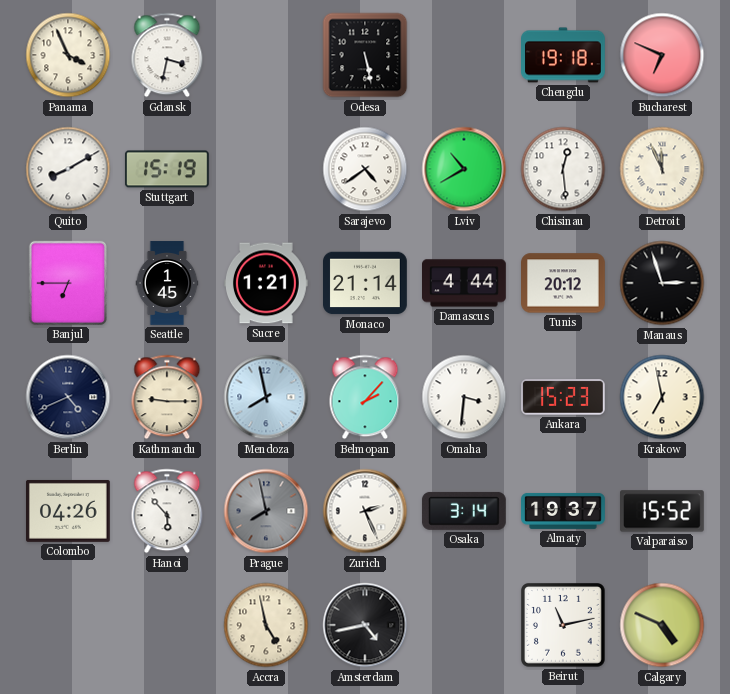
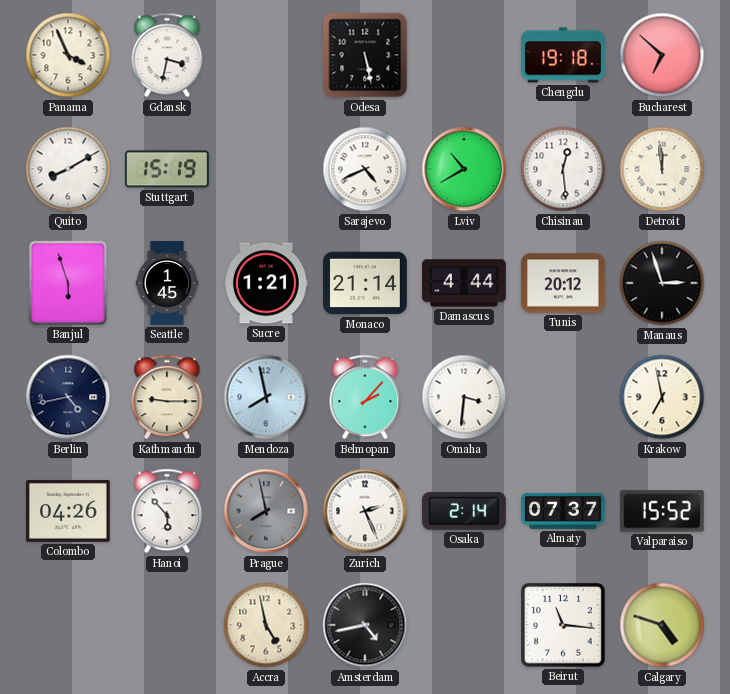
Bucharest: 6:49 -> 6:52 (662, 55)
Sarajevo: 4:39 -> 4:41 (365, 169)
Detroit: 11:56 -> 11:59 (662, 169)
Banjul: 6:45 -> 5:57 (68, 283)
Berlin: 4:41 -> 4:43 (68, 397)
Ankara: 15:23 -> none (564, 397)
Osaka: 3:14 -> 2:14 (464, 511)
Almaty: 19:37 -> 07:37 (563, 511)
Beirut: 11:13 -> 11:16 (564, 626)
Calgary: 4:49 -> 4:48 (662, 625)
